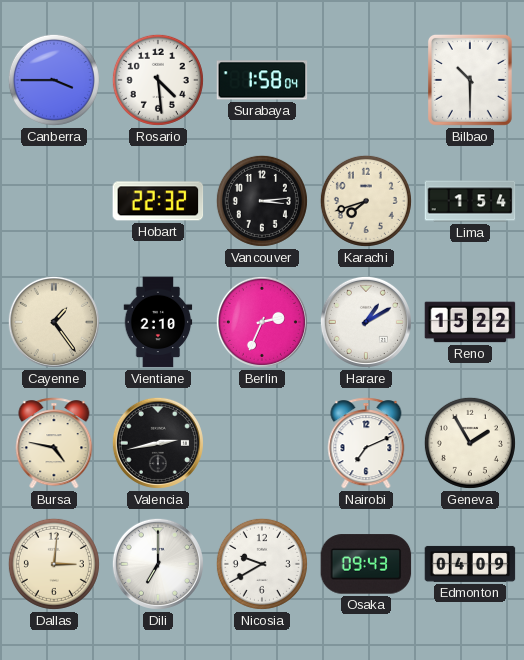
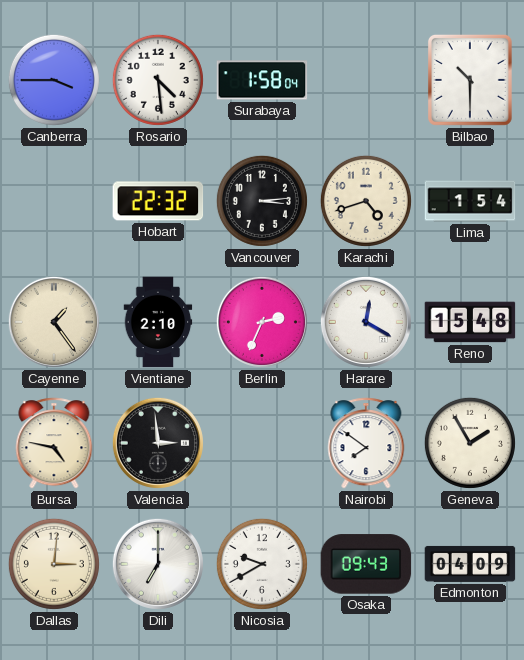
Karachi: 7:42 -> 4:42 (366, 201)
Harare: 1:10 -> 12:20 (366, 322)
Reno: 15:22 -> 15:48 (470, 322)
Valencia: 2:43 -> 2:59 (158, 443)
Nairobi: 7:11 -> 7:51 (366, 443)
